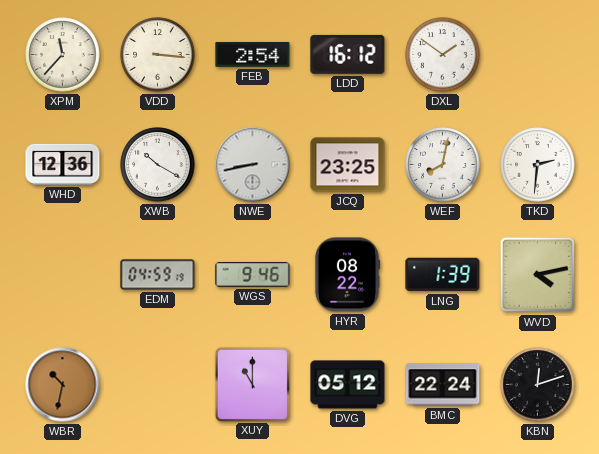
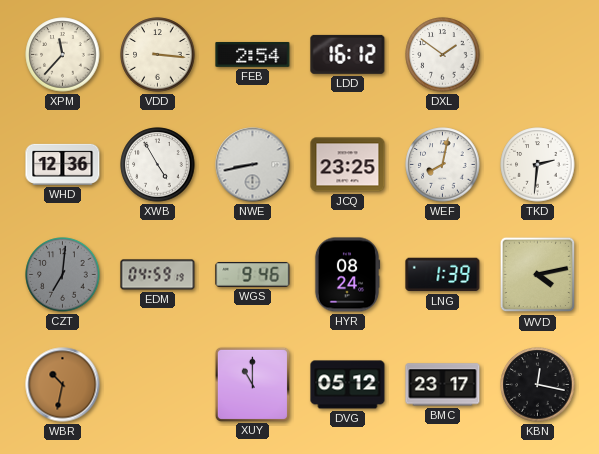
XWB: 10:20 -> 4:55 (158, 165)
CZT: none -> 7:01 (63, 275)
HYR: 08:22 -> 08:24 (347, 275)
BMC: 22:24 -> 23:17 (443, 385)
KBN: 12:12 -> 12:17 (538, 385)
